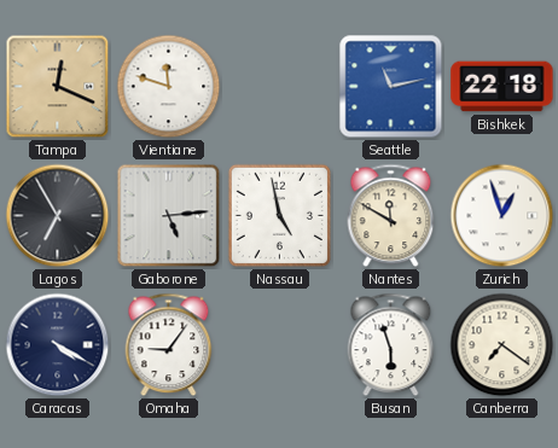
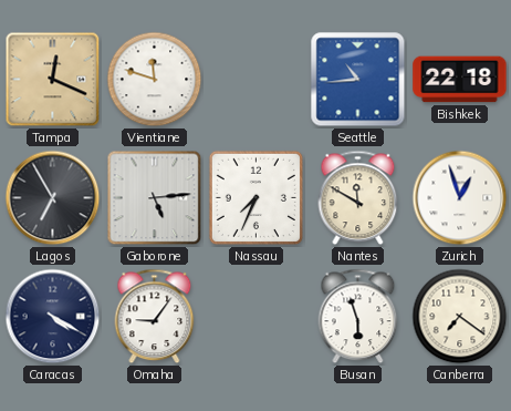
Seattle: 11:13 -> 10:44 (358, 80)
Nassau: 4:58 -> 7:34 (255, 197)
